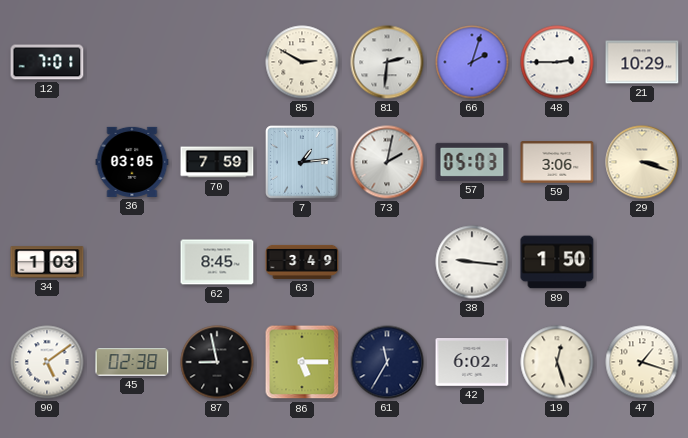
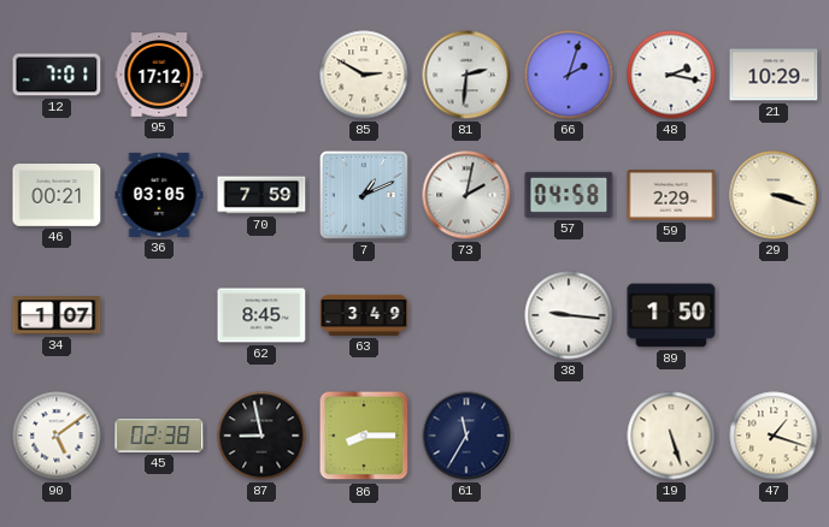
95: none -> 17:12 (159, 76)
48: 2:45 -> 2:17 (671, 75)
46: none -> 00:21 (57, 196)
7: 1:14 -> 1:11 (364, 195)
57: 05:03 -> 04:58 (569, 195)
59: 3:06 -> 2:29 (671, 195)
34: 1:03 -> 1:07 (57, 315)
86: 5:15 -> 8:15 (364, 436)
42: 6:02 -> none (472, 363)
19: 12:27 -> 5:27 (671, 436)
